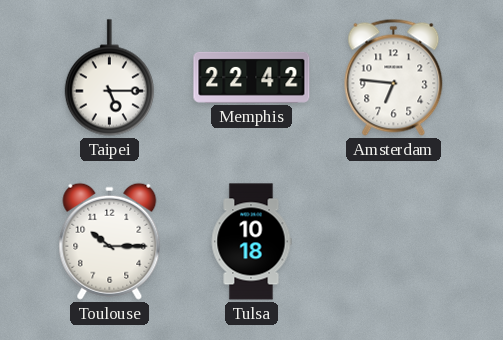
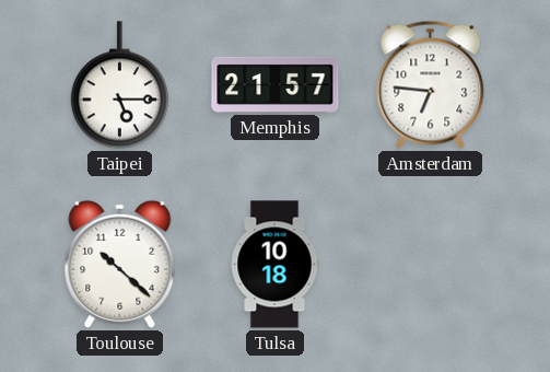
Memphis: 22:42 -> 21:57 (276, 84)
Toulouse: 10:15 -> 10:22 (120, 264)
